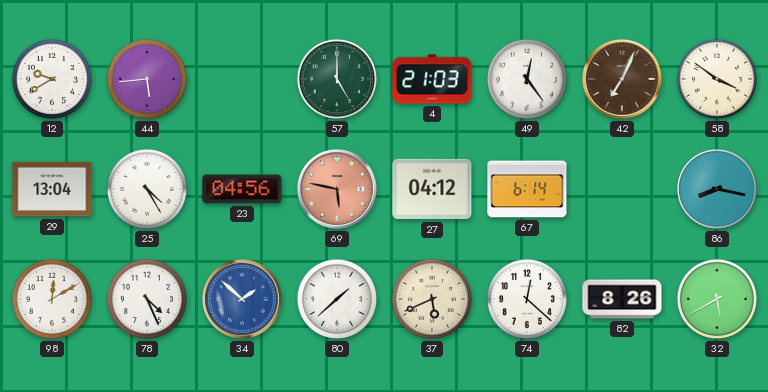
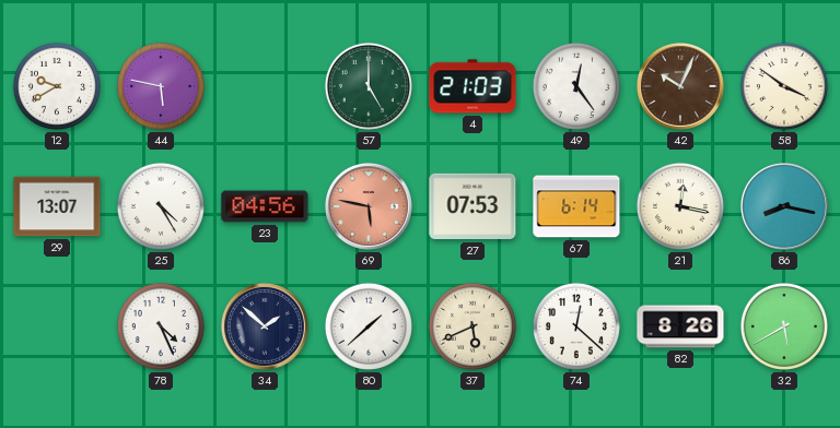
44: 5:44 -> 5:47 (161, 86)
42: 7:04 -> 10:04 (680, 86)
29: 13:04 -> 13:07 (57, 206)
27: 04:12 -> 07:53 (472, 206)
21: none -> 12:17 (680, 206)
98: 12:10 -> none (52, 299)
34 dial: blue -> navy (265, 326)
